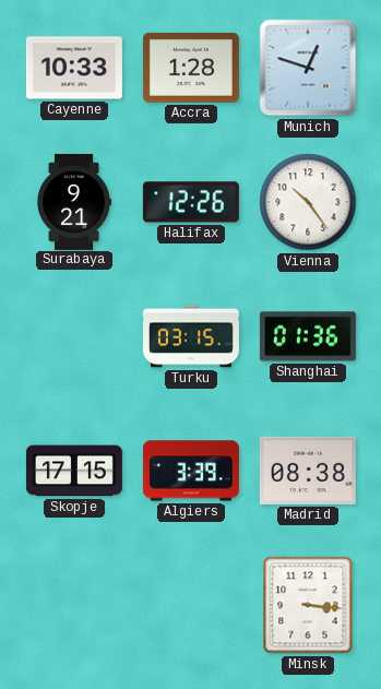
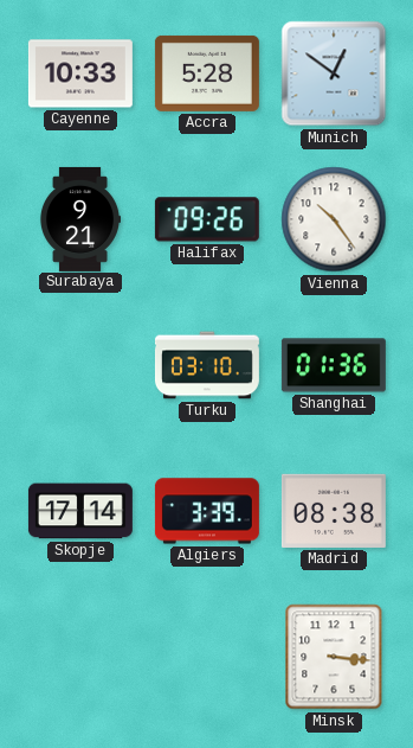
Accra: 1:28 -> 5:28 (207, 73)
Munich: 12:48 -> 12:51 (334, 73)
Halifax: 12:26 -> 09:26 (207, 219)
Turku: 03:15 -> 03:10 (207, 365)
Skopje: 17:15 -> 17:14 (80, 511)
